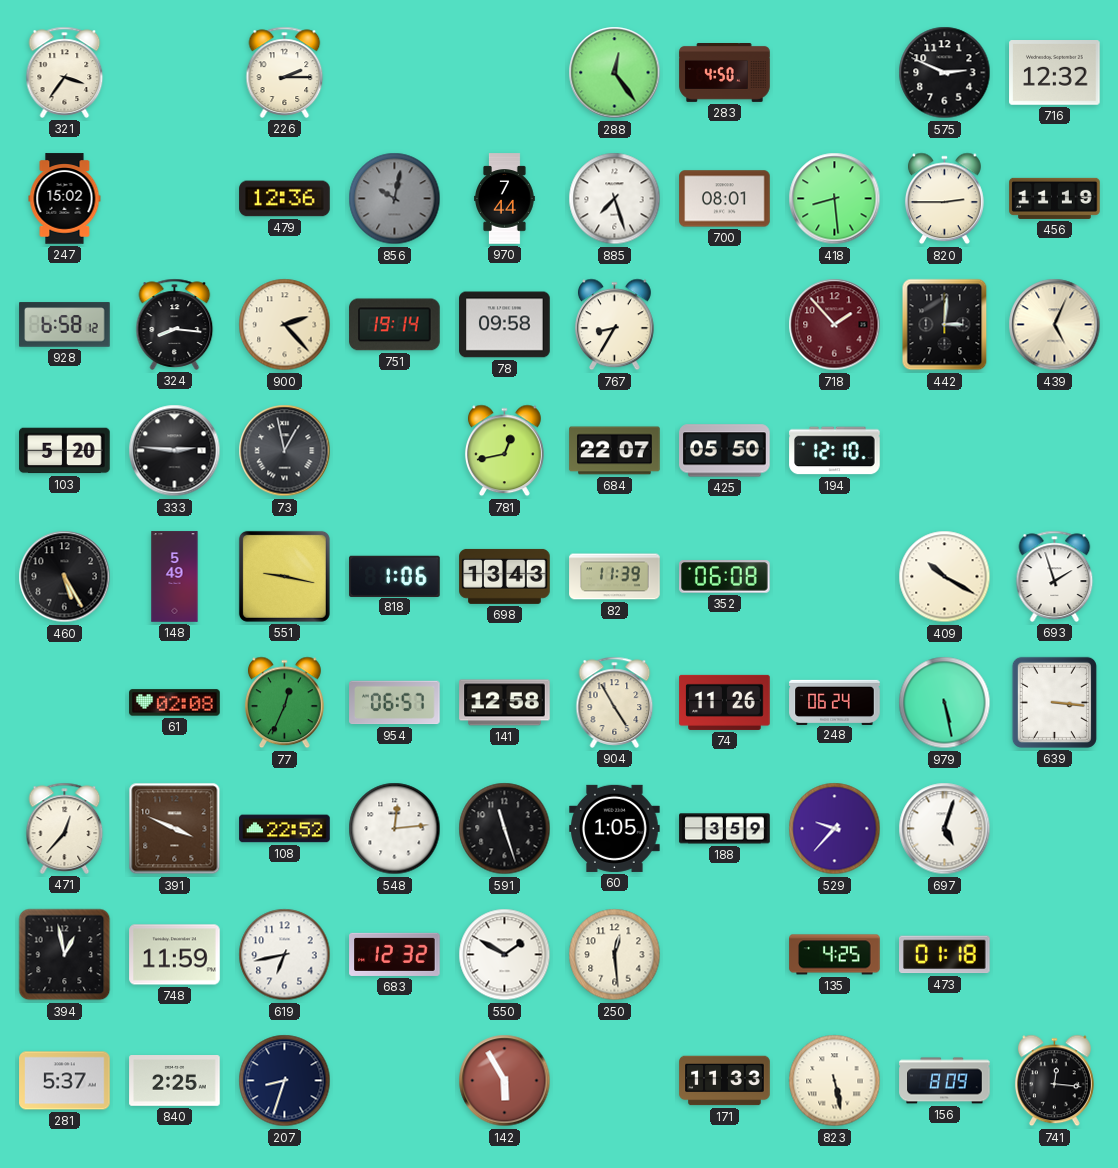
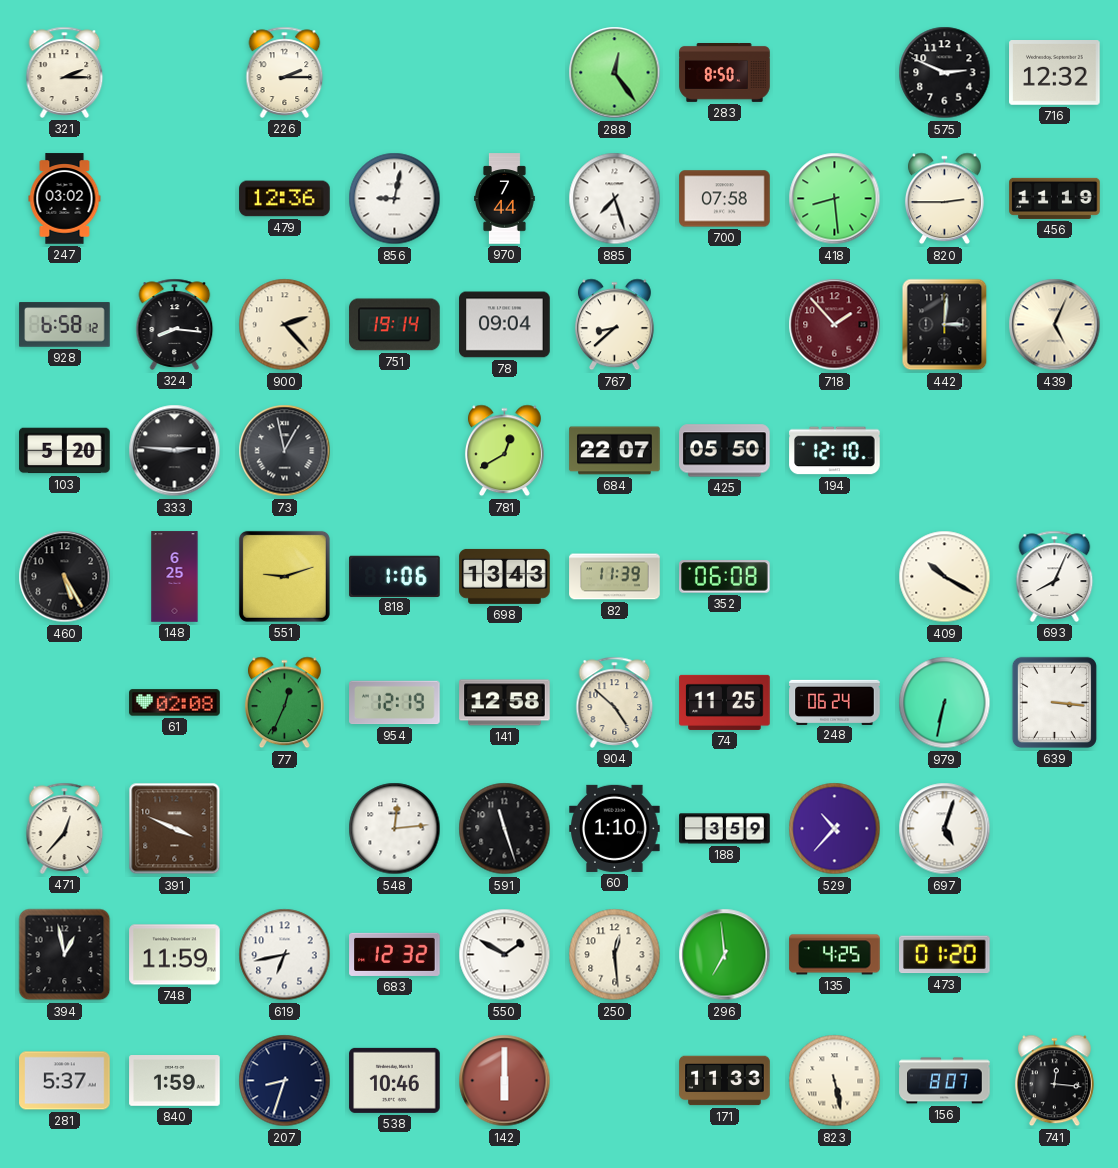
321: 3:36 -> 2:15 (65, 72)
283: 4:50 -> 8:50 (725, 73)
247: 15:02 -> 03:02 (65, 199)
856: 10:02 -> 9:02 (395, 199)
856 dial: grey -> white (395, 199)
700: 08:01 -> 07:58 (725, 199)
78: 09:58 -> 09:04 (505, 325)
767: 8:35 -> 8:38 (614, 325)
781: 12:43 -> 12:40 (504, 451)
148: 5:49 -> 6:25 (175, 577)
551: 9:17 -> 9:12 (284, 576)
693: 1:57 -> 8:04 (1055, 576)
954: 06:57 -> 12:19 (395, 703)
904: 4:55 -> 4:52 (615, 702)
74: 11:26 -> 11:25 (725, 702)
979: 5:28 -> 6:32 (945, 703)
108: 22:52 -> none (285, 829)
60: 1:05 -> 1:10 (615, 828)
529: 9:37 -> 10:37 (835, 829)
296: none -> 6:59 (725, 955)
473: 01:18 -> 01:20 (945, 955)
840: 2:25 -> 1:59 (175, 1081)
538: none -> 10:46 (395, 1080)
142: 5:55 -> 6:00 (505, 1081)
156: 8:09 -> 8:07 (945, 1081)
